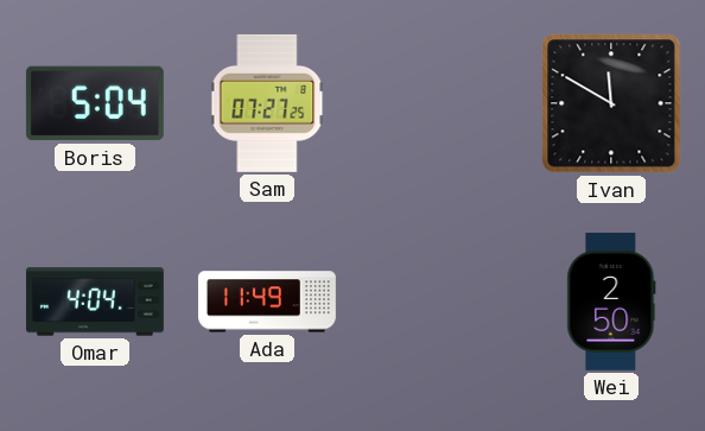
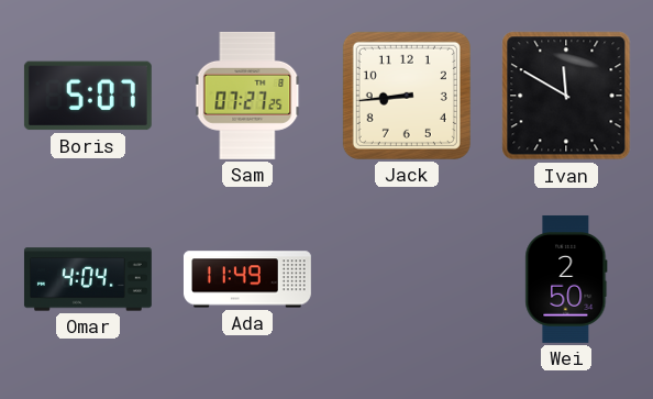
Boris: 5:04 -> 5:07 (88, 96)
Jack: none -> 8:44 (407, 96)
